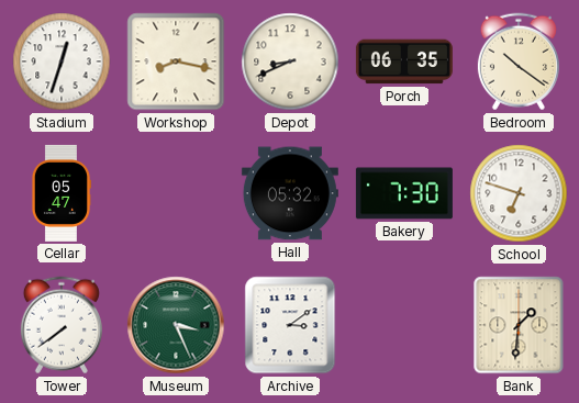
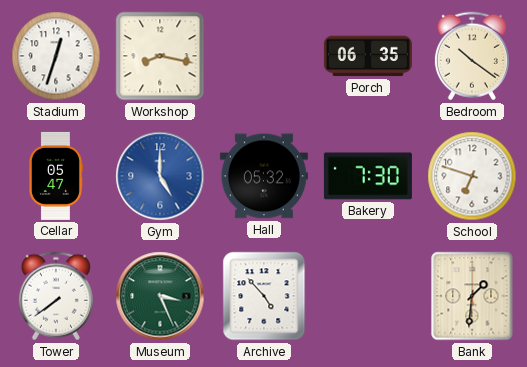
Depot: 8:41 -> none (290, 61)
Gym: none -> 5:00 (160, 176)
Archive: 3:09 -> 4:53 (264, 296)
